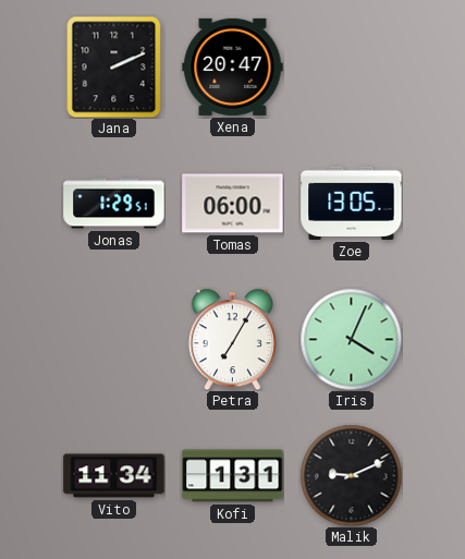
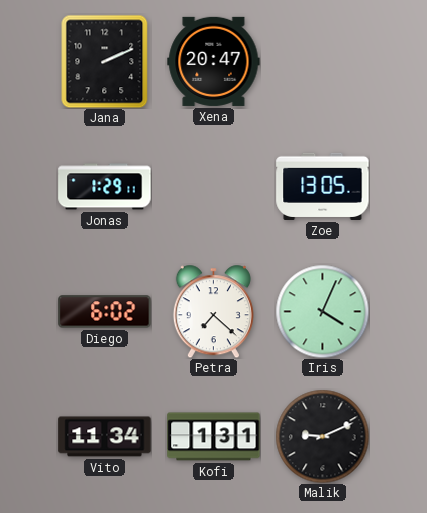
Jonas: 1:29:51 -> 1:29:11 (105, 187)
Tomas: 06:00 -> none (233, 204)
Diego: none -> 6:02 (105, 312)
Petra: 7:05 -> 7:22 (213, 311)
